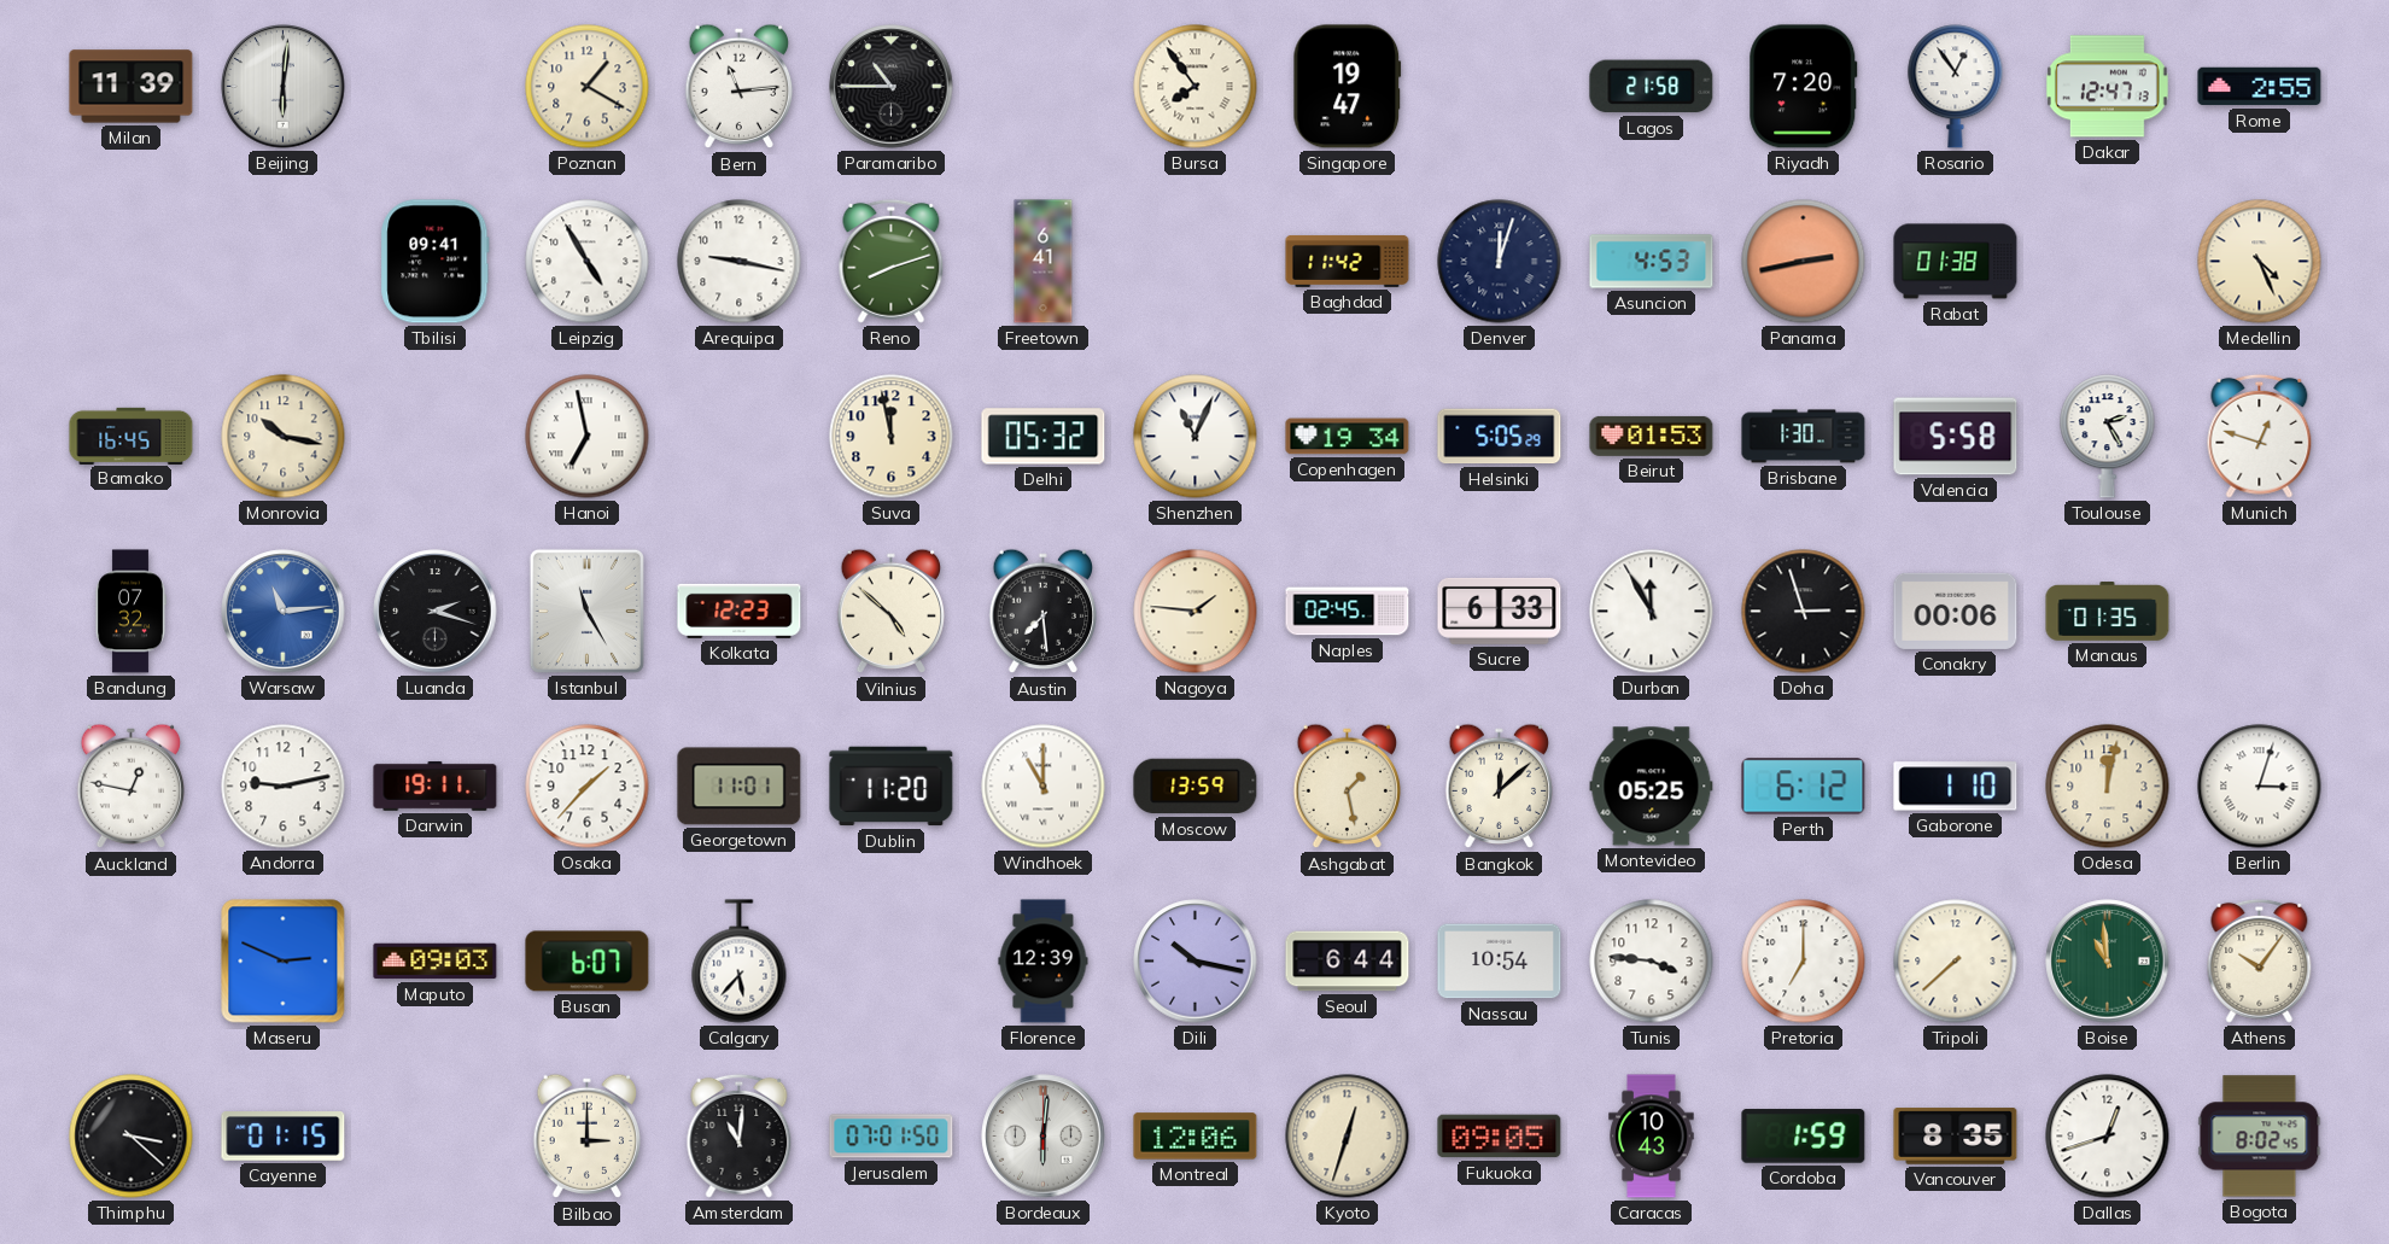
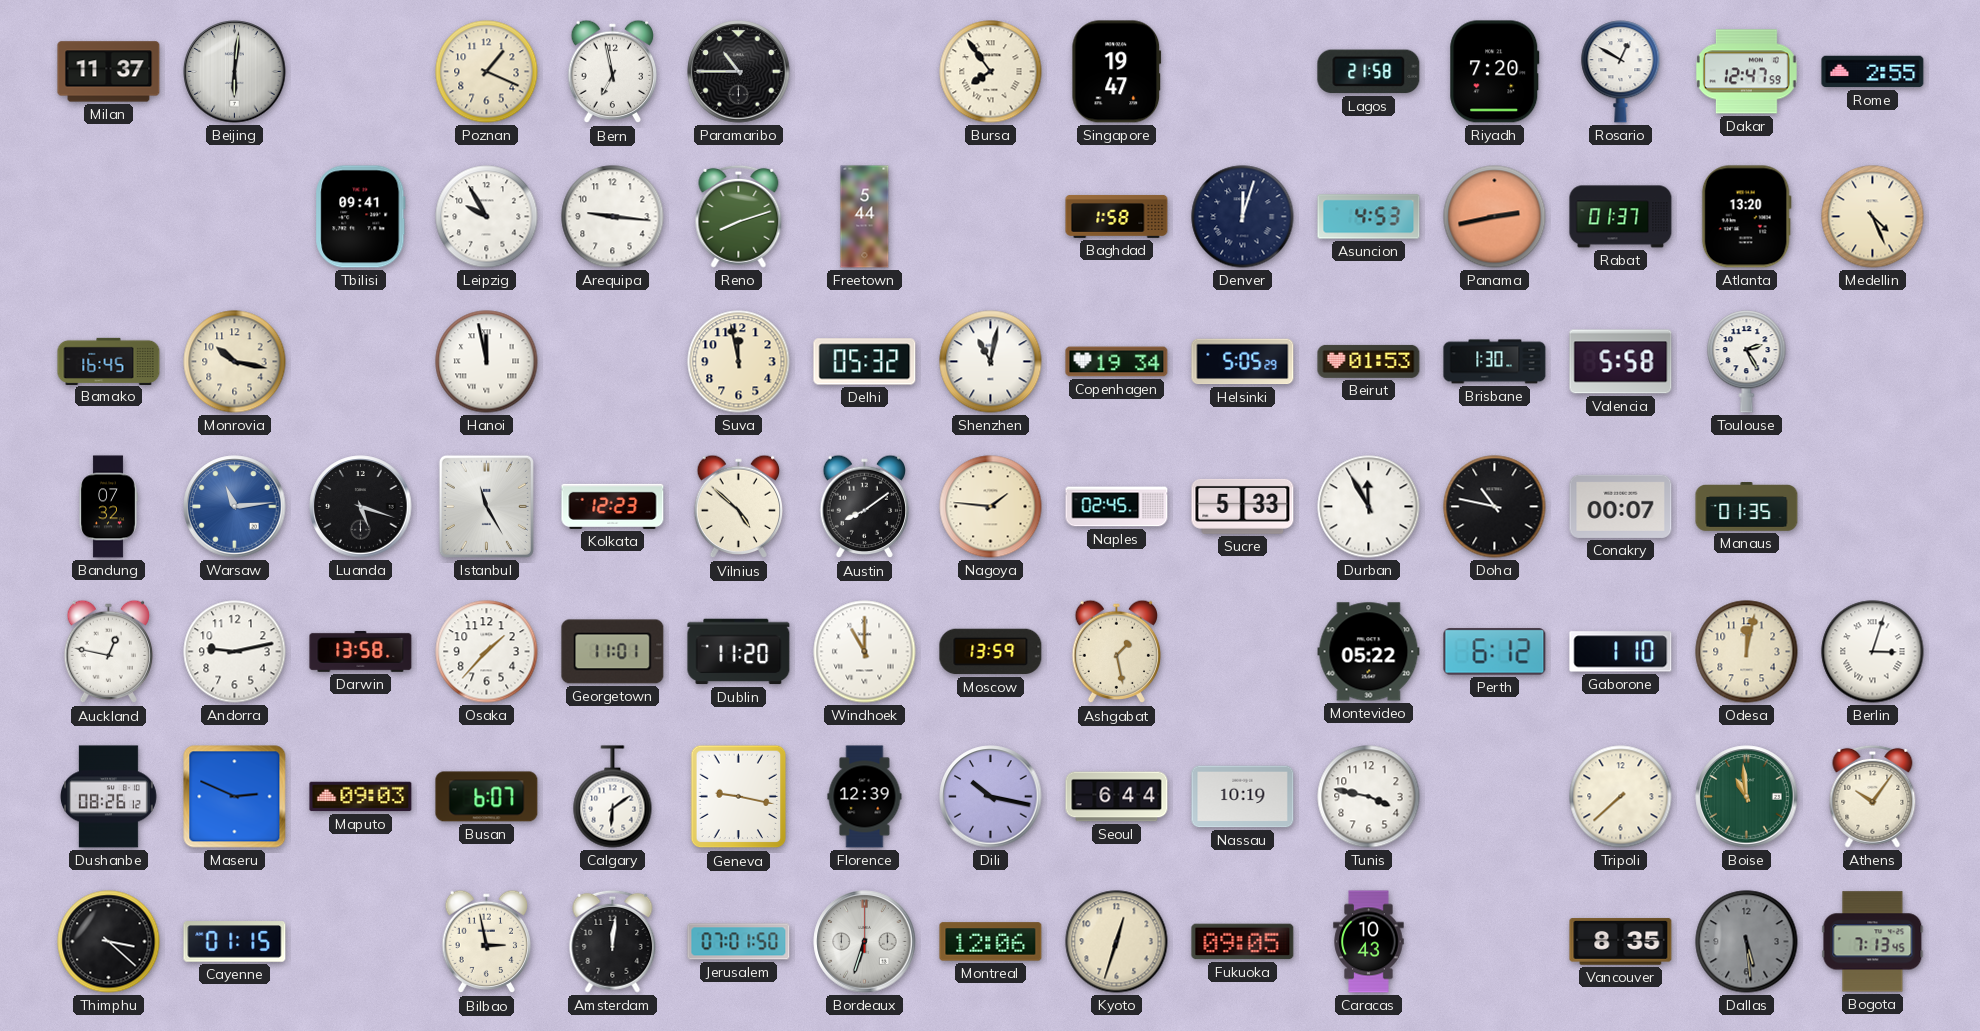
Milan: 11:39 -> 11:37 (109, 72)
Poznan: 1:20 -> 1:19 (487, 72)
Bern: 11:14 -> 6:58 (613, 72)
Rosario: 12:54 -> 12:50 (1621, 72)
Dakar: 12:47:13 -> 12:47:59 (1746, 72)
Leipzig: 4:55 -> 9:55 (487, 217)
Arequipa: 9:17 -> 9:16 (613, 217)
Freetown: 6:41 -> 5:44 (865, 217)
Baghdad: 11:42 -> 1:58 (1117, 216)
Rabat: 01:38 -> 01:37 (1621, 217)
Atlanta: none -> 13:20 (1746, 217)
Hanoi: 6:58 -> 11:58 (487, 362)
Shenzhen: 11:04 -> 11:02 (991, 362)
Munich: 12:48 -> none (2260, 436)
Luanda: 2:18 -> 5:18 (361, 507)
Austin: 7:29 -> 8:09 (865, 507)
Sucre: 6:33 -> 5:33 (1243, 506)
Doha: 2:57 -> 10:47 (1495, 507)
Conakry: 00:06 -> 00:07 (1621, 506)
Darwin: 19:11 -> 13:58 (361, 651)
Bangkok: 12:08 -> none (1500, 787)
Montevideo: 05:25 -> 05:22 (1369, 652)
Dushanbe: none -> 08:26 (108, 797)
Calgary: 5:37 -> 6:09 (613, 797)
Geneva: none -> 9:17 (739, 797)
Nassau: 10:54 -> 10:19 (1243, 797)
Tunis: 3:46 -> 3:47 (1369, 797)
Pretoria: 7:00 -> none (1804, 962)
Bilbao: 3:00 -> 2:58 (487, 942)
Amsterdam: 11:01 -> 12:01 (613, 941)
Bordeaux: 6:01 -> 6:33 (865, 942)
Cordoba: 1:59 -> none (1804, 1137)
Dallas: 12:42 -> 5:29 (1747, 942)
Dallas dial: white -> grey (1747, 942)
Bogota: 8:02 -> 7:13 (1873, 942)
